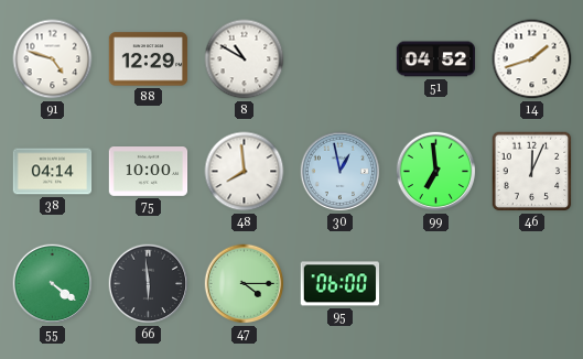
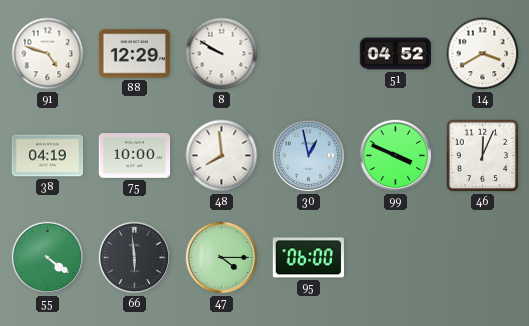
8: 10:50 -> 9:50 (222, 54)
14: 1:42 -> 3:40 (483, 54)
38: 04:14 -> 04:19 (48, 156)
99: 6:59 -> 3:49 (396, 156)
